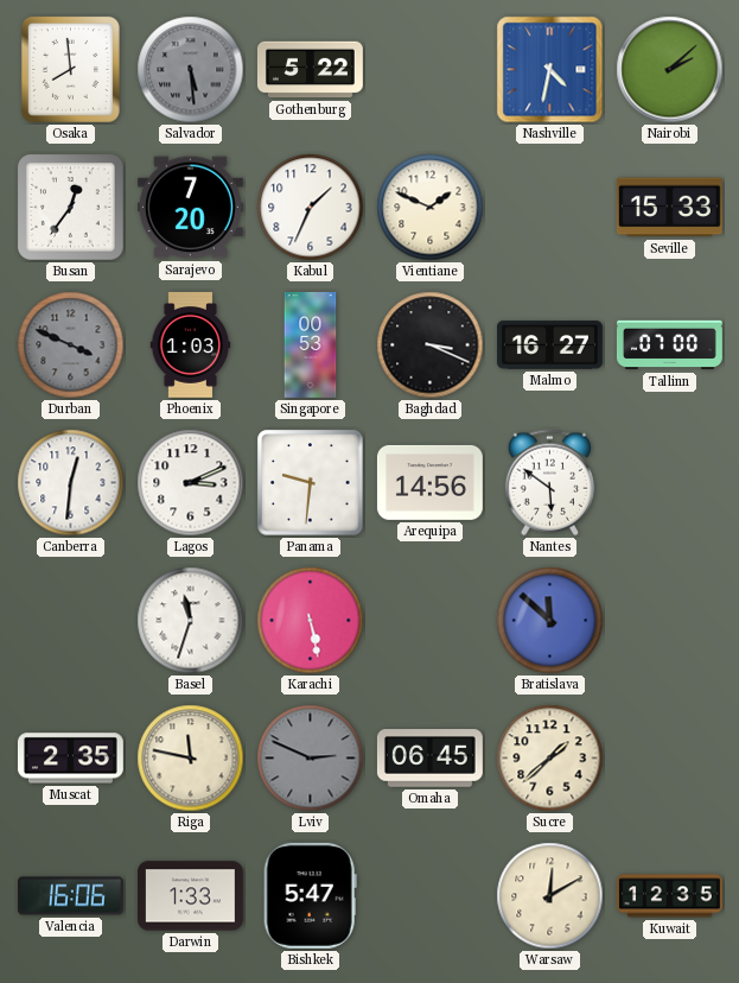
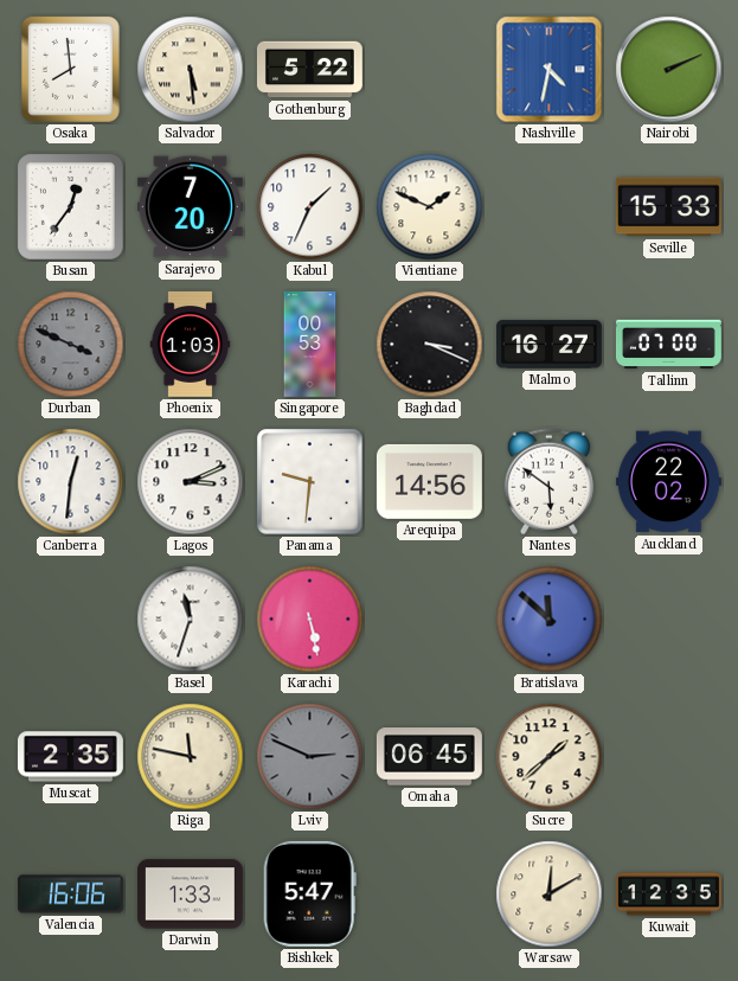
Salvador dial: grey -> cream (191, 70)
Nairobi: 2:08 -> 2:11 (669, 70)
Auckland: none -> 22:02 (668, 482)
